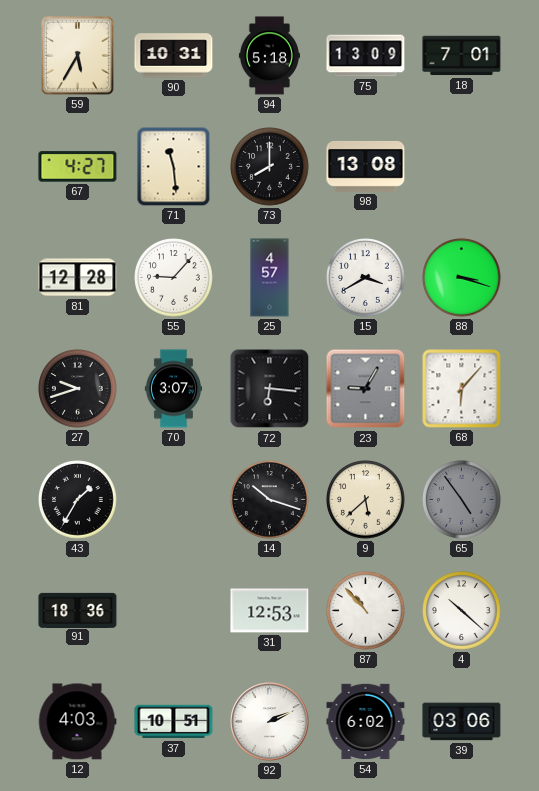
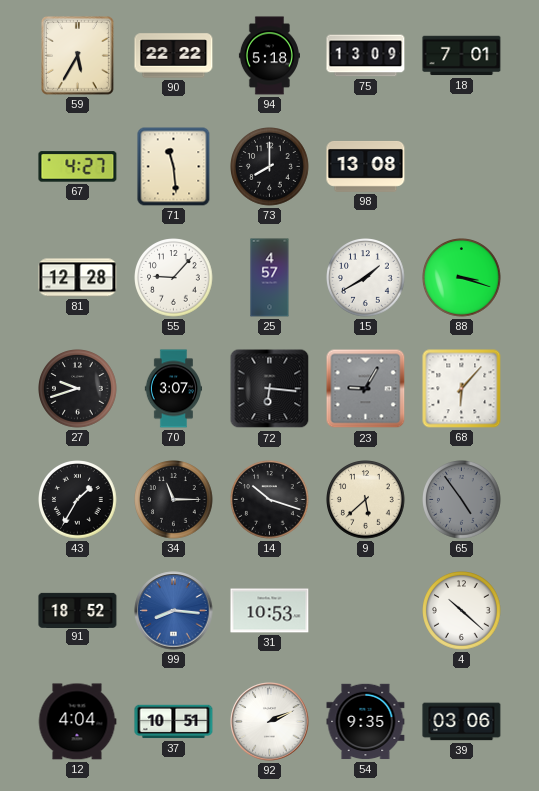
90: 10:31 -> 22:22 (174, 56)
15: 3:40 -> 1:40 (366, 278)
34: none -> 11:15 (174, 500)
91: 18:36 -> 18:52 (78, 610)
99: none -> 8:16 (174, 611)
31: 12:53 -> 10:53 (270, 611)
87: 10:53 -> none (366, 611)
12: 4:03 -> 4:04 (77, 722)
54: 6:02 -> 9:35 (366, 722)
